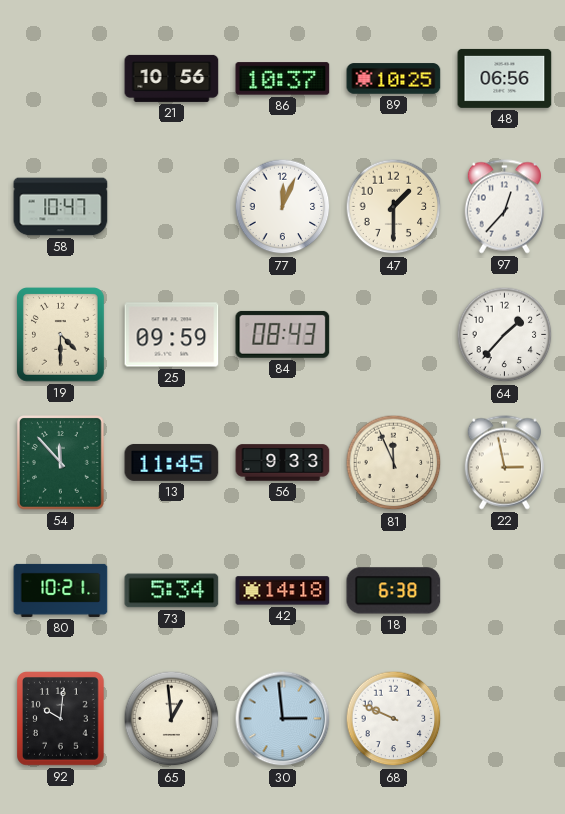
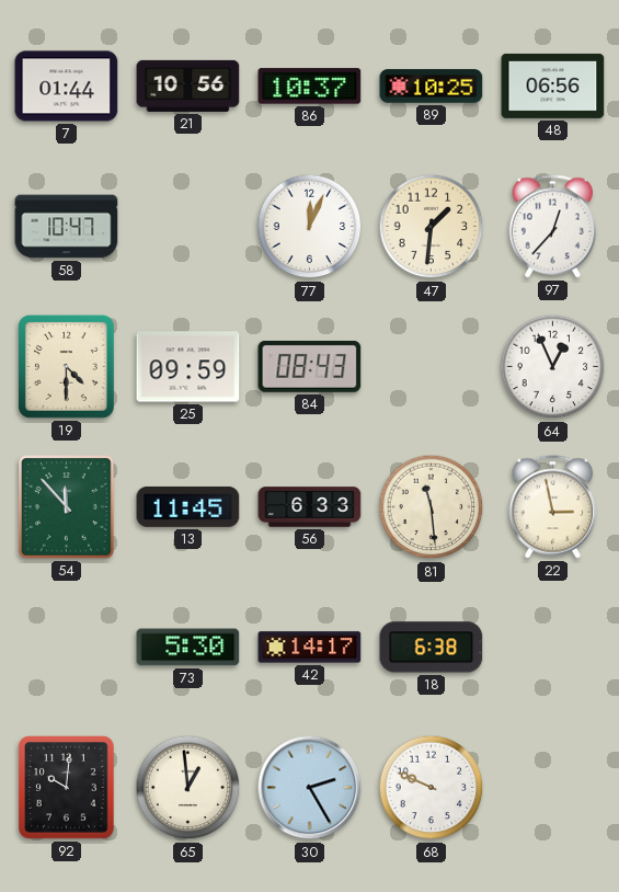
7: none -> 01:44 (67, 87)
47: 1:30 -> 1:31 (432, 227)
64: 1:37 -> 12:56 (553, 367)
56: 9:33 -> 6:33 (310, 507)
81: 11:56 -> 11:29 (432, 507)
80: 10:21 -> none (61, 590)
73: 5:34 -> 5:30 (188, 648)
42: 14:18 -> 14:17 (310, 648)
30: 2:59 -> 2:25 (310, 788)
